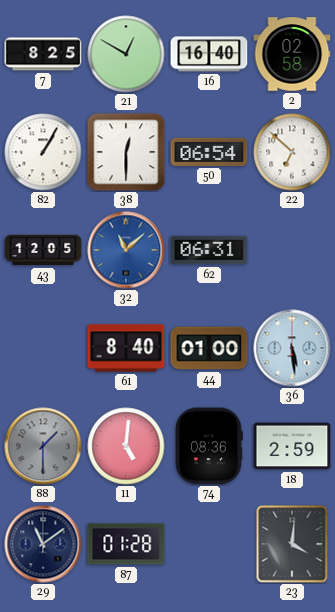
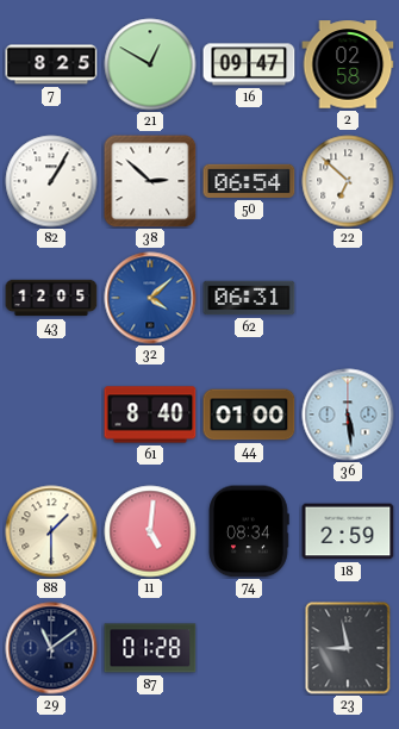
16: 16:40 -> 09:47 (249, 64)
38: 12:30 -> 2:52 (150, 181)
32: 11:08 -> 4:08 (150, 298)
88 dial: grey -> cream (51, 531)
74: 08:36 -> 08:34 (249, 531)
23: 4:01 -> 8:58 (348, 648)
